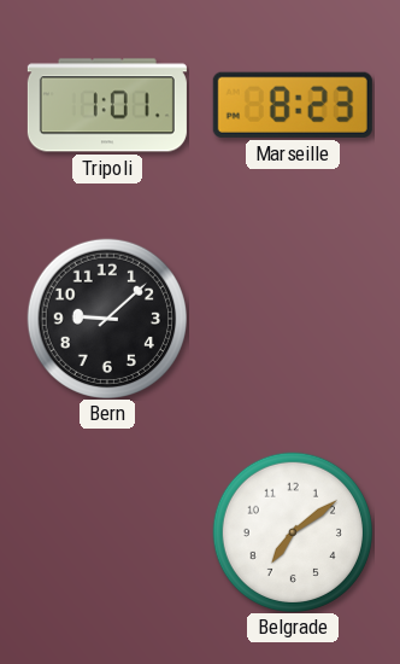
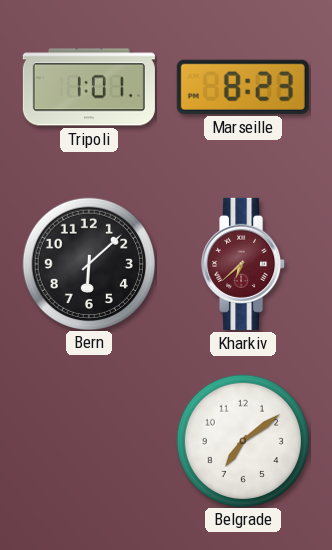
Bern: 9:08 -> 6:08 (88, 263)
Kharkiv: none -> 6:38 (244, 264)
